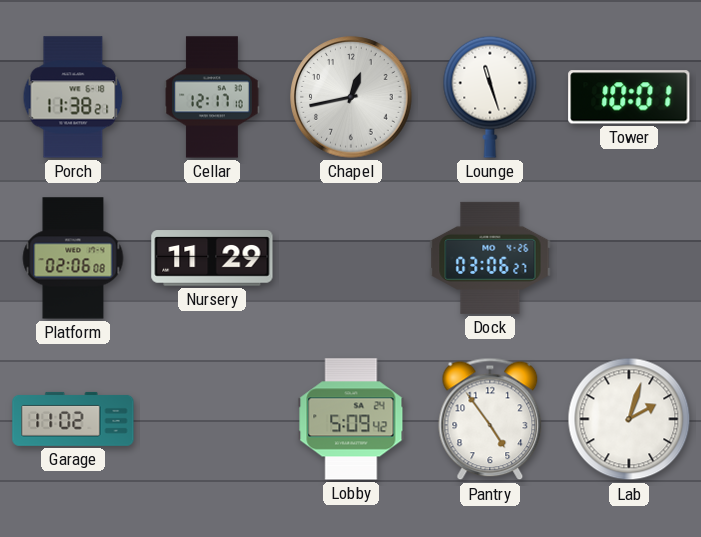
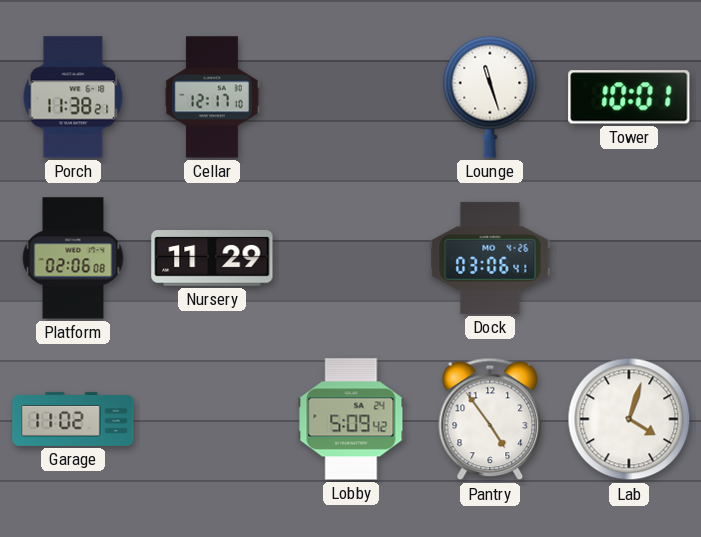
Chapel: 12:43 -> none (351, 97)
Dock: 03:06:27 -> 03:06:41 (490, 258)
Lab: 2:03 -> 4:03 (629, 419)
